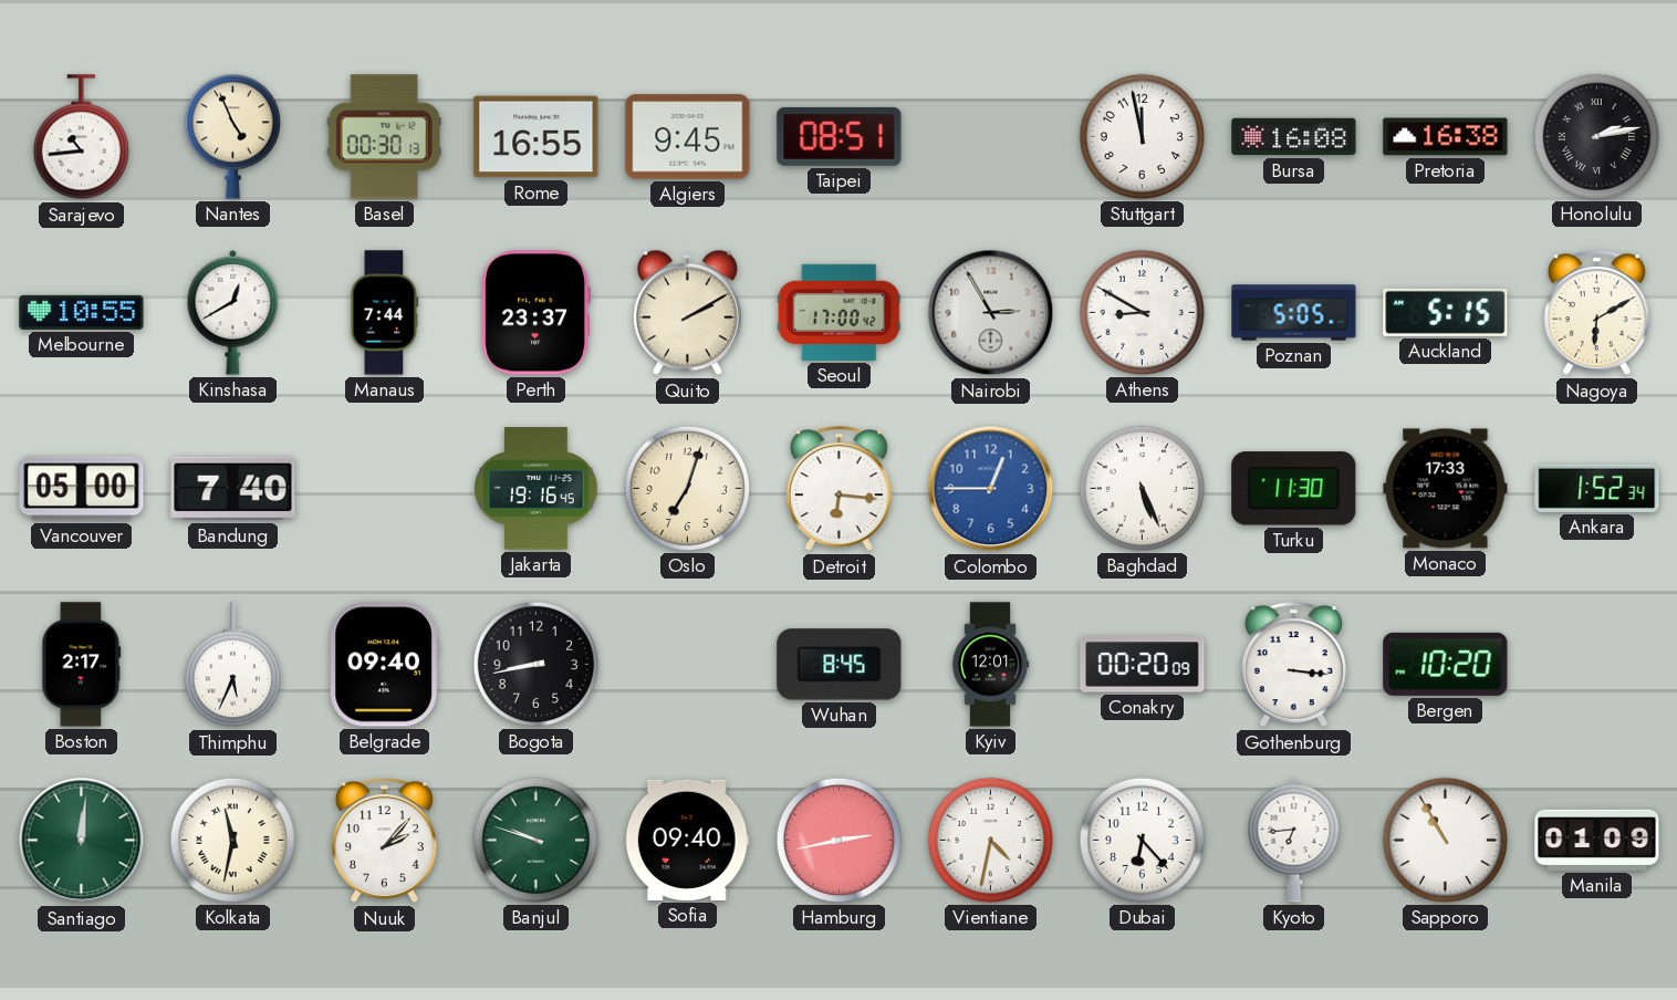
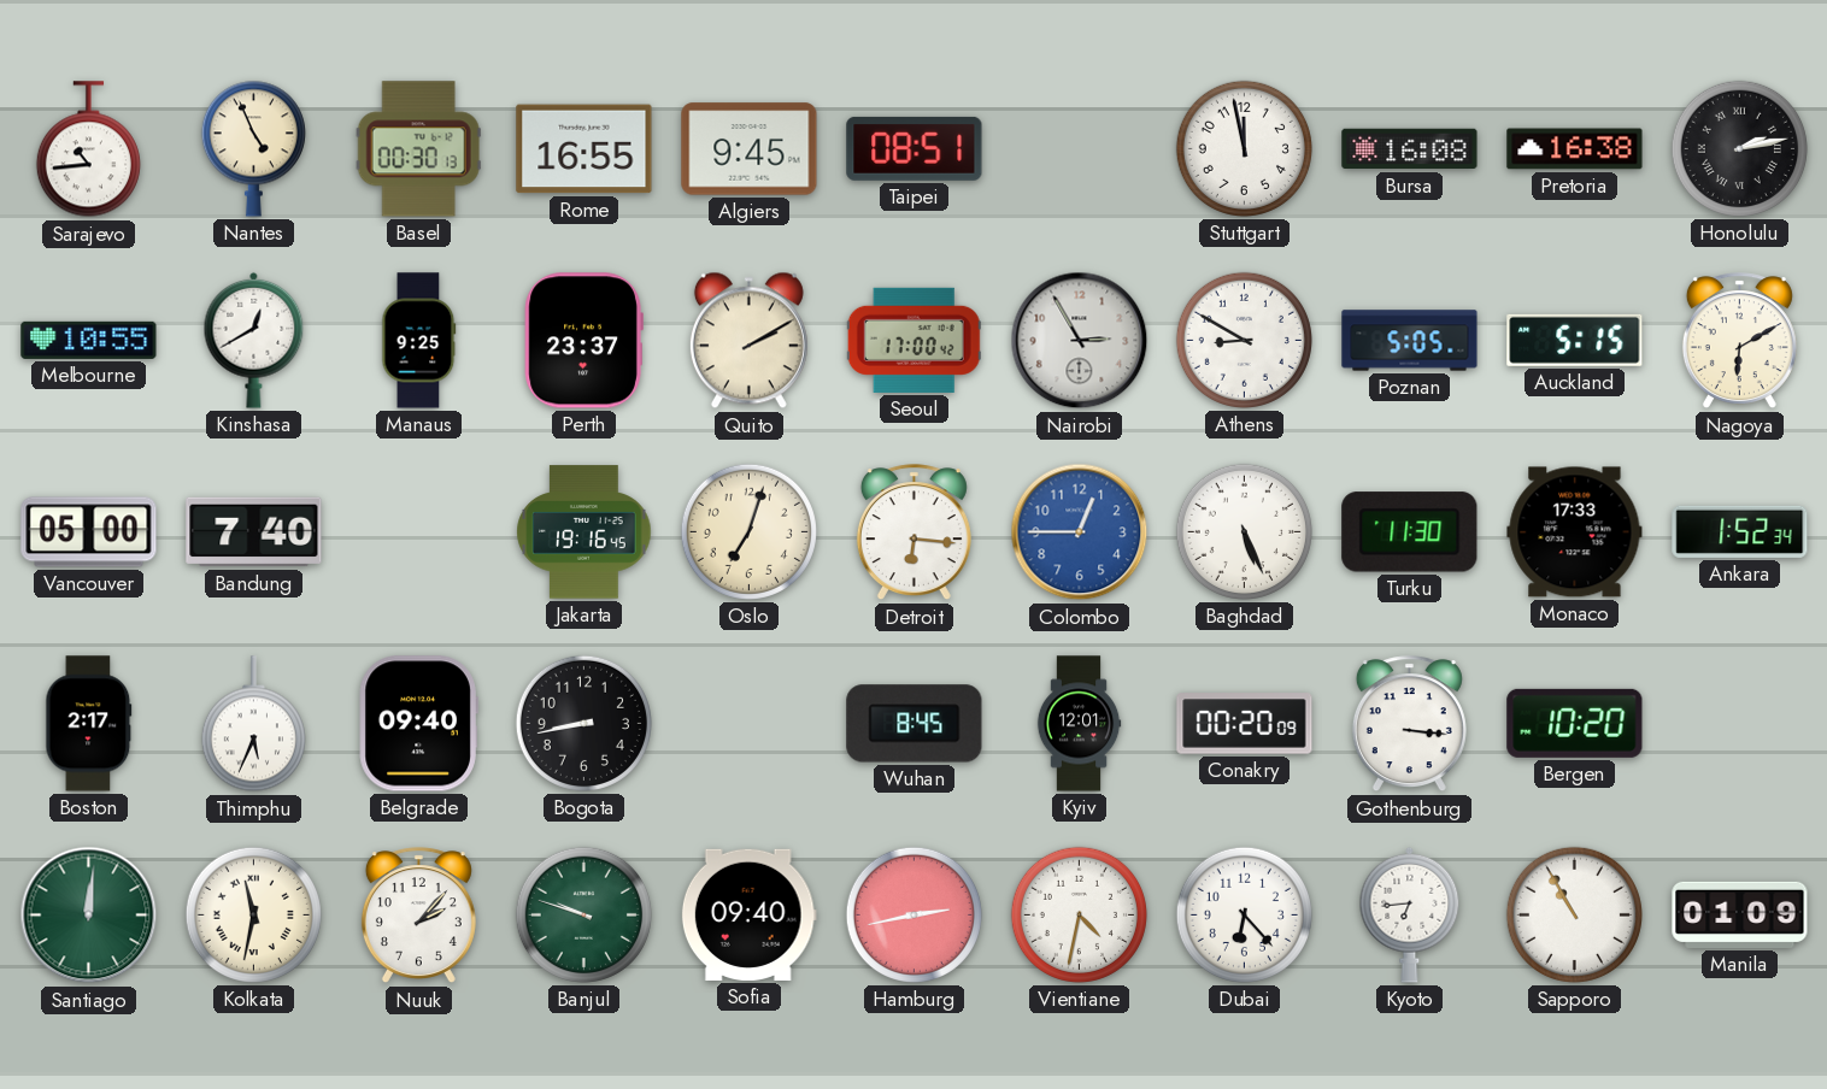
Manaus: 7:44 -> 9:25 (419, 341)
